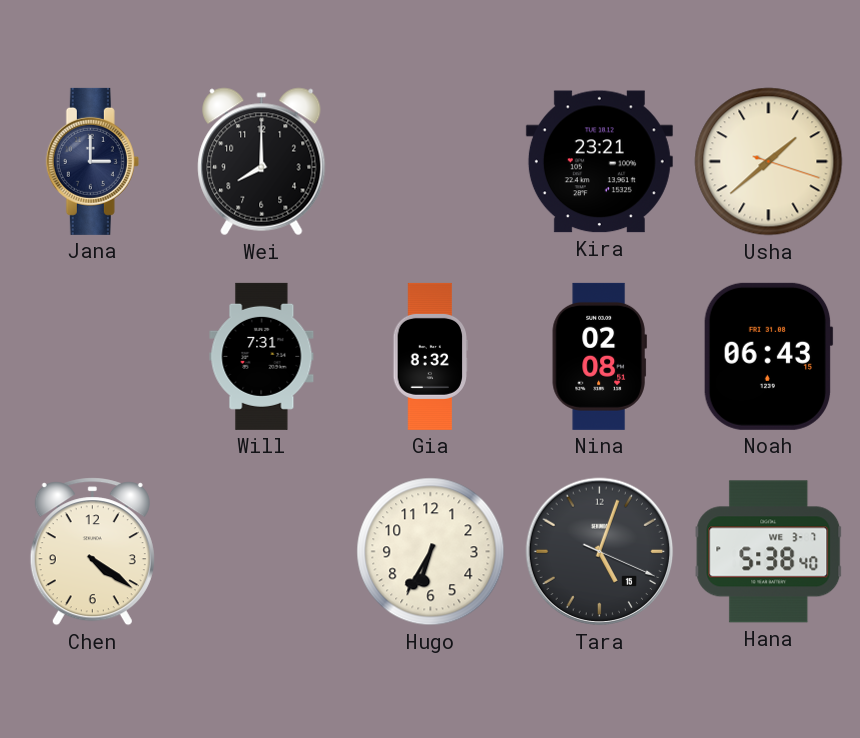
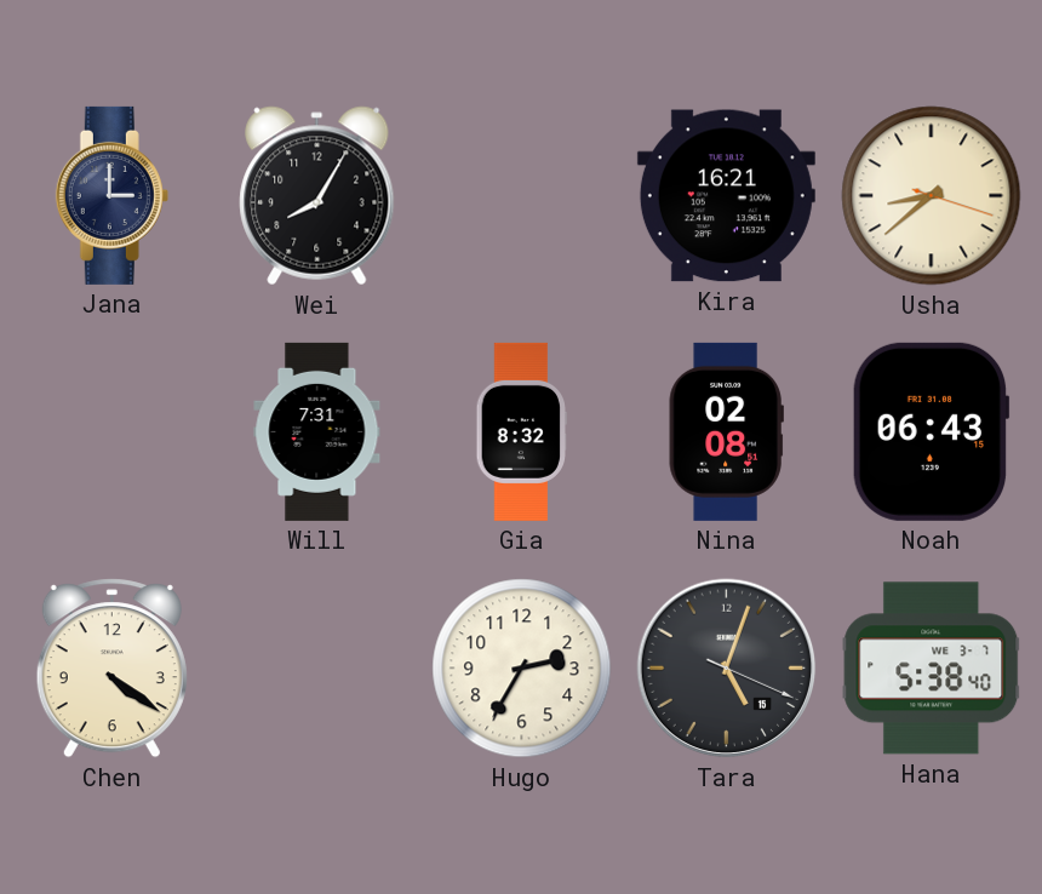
Wei: 8:00 -> 8:05 (317, 196)
Kira: 23:21 -> 16:21 (726, 196)
Usha: 1:38 -> 8:38 (932, 196)
Hugo: 6:35 -> 2:35 (522, 669)
